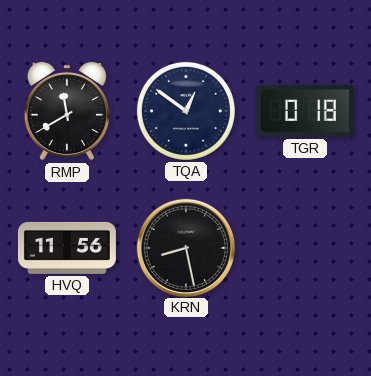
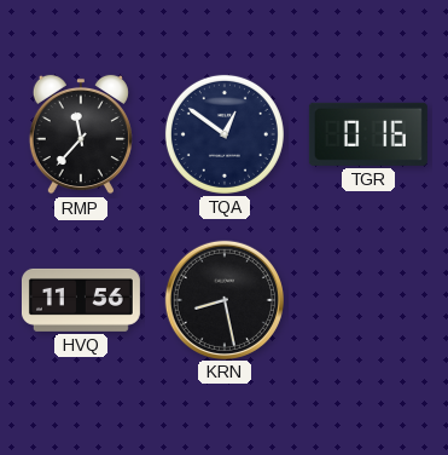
RMP: 11:40 -> 11:37 (81, 134)
TGR: 0:18 -> 0:16 (368, 134)
